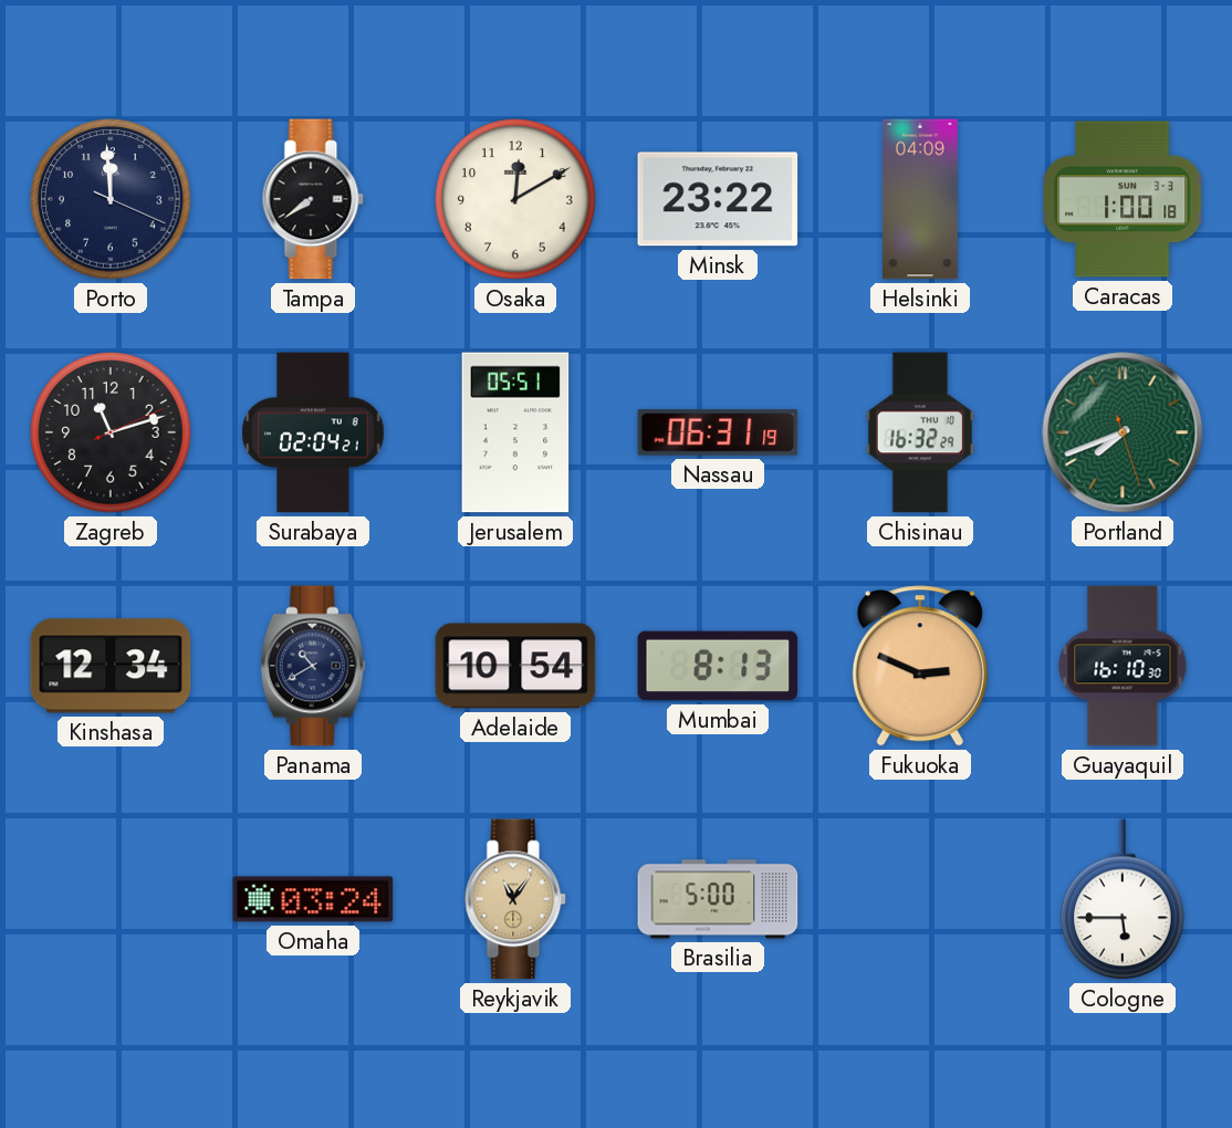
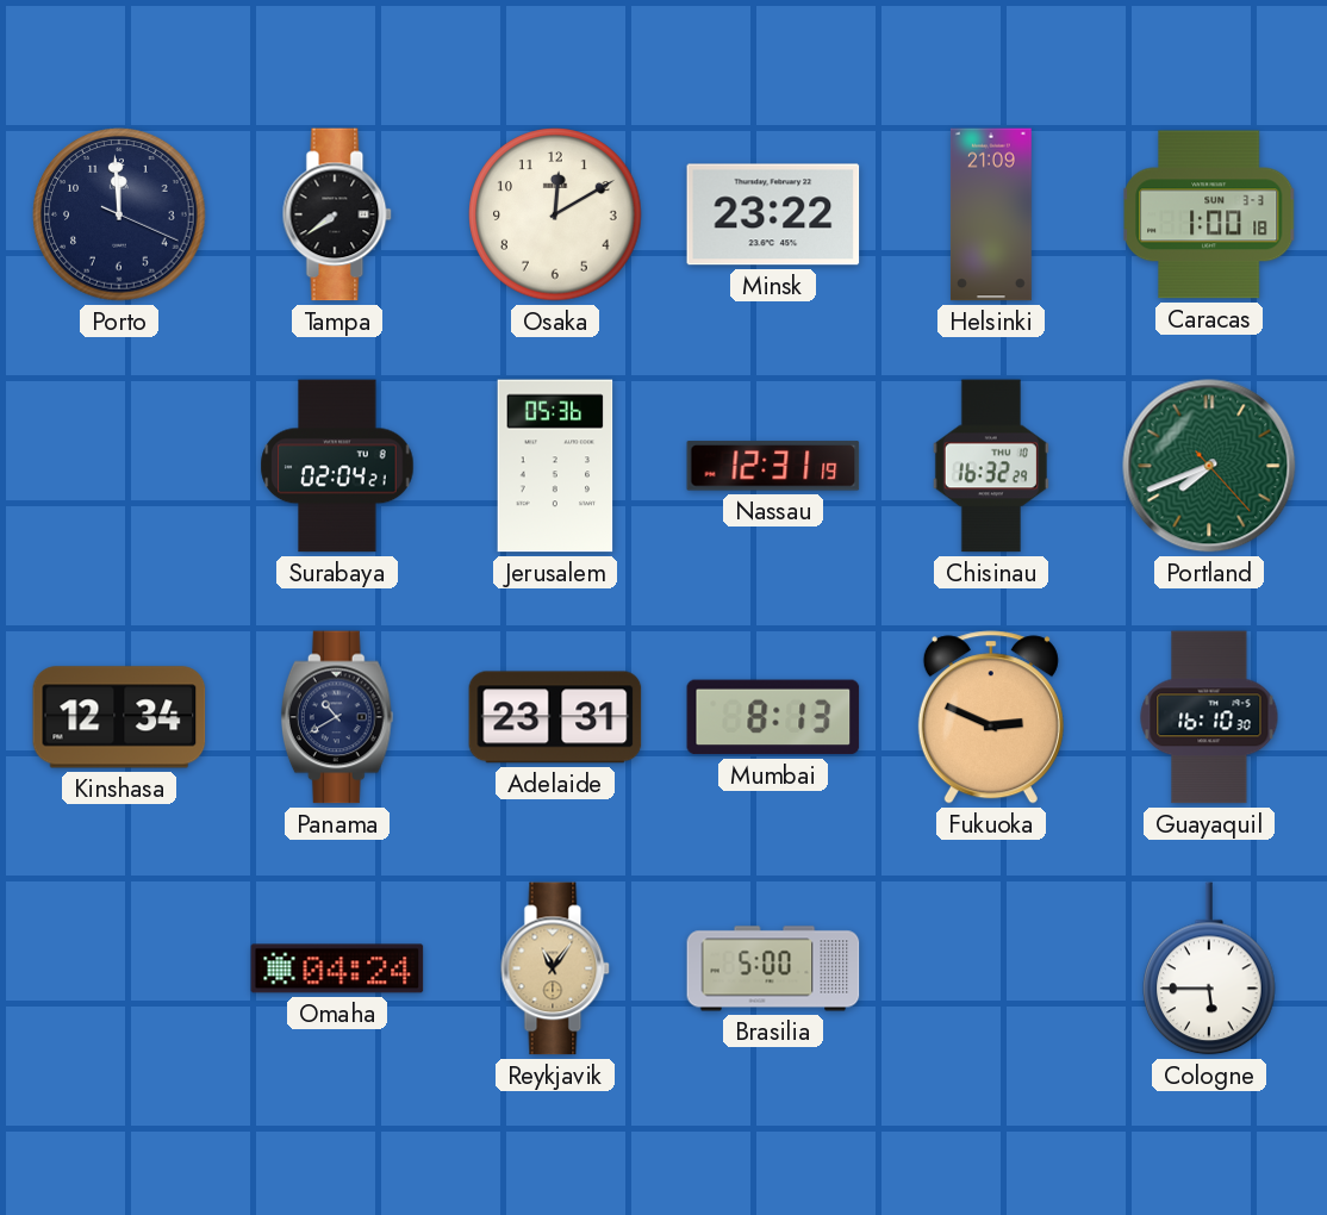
Helsinki: 04:09 -> 21:09 (991, 214)
Zagreb: 11:12 -> none (111, 432)
Jerusalem: 05:51 -> 05:36 (555, 466)
Nassau: 06:31 -> 12:31 (773, 466)
Portland: 7:41:27 -> 7:41:23 (1209, 466)
Adelaide: 10:54 -> 23:31 (555, 717)
Omaha: 03:24 -> 04:24 (337, 968)
